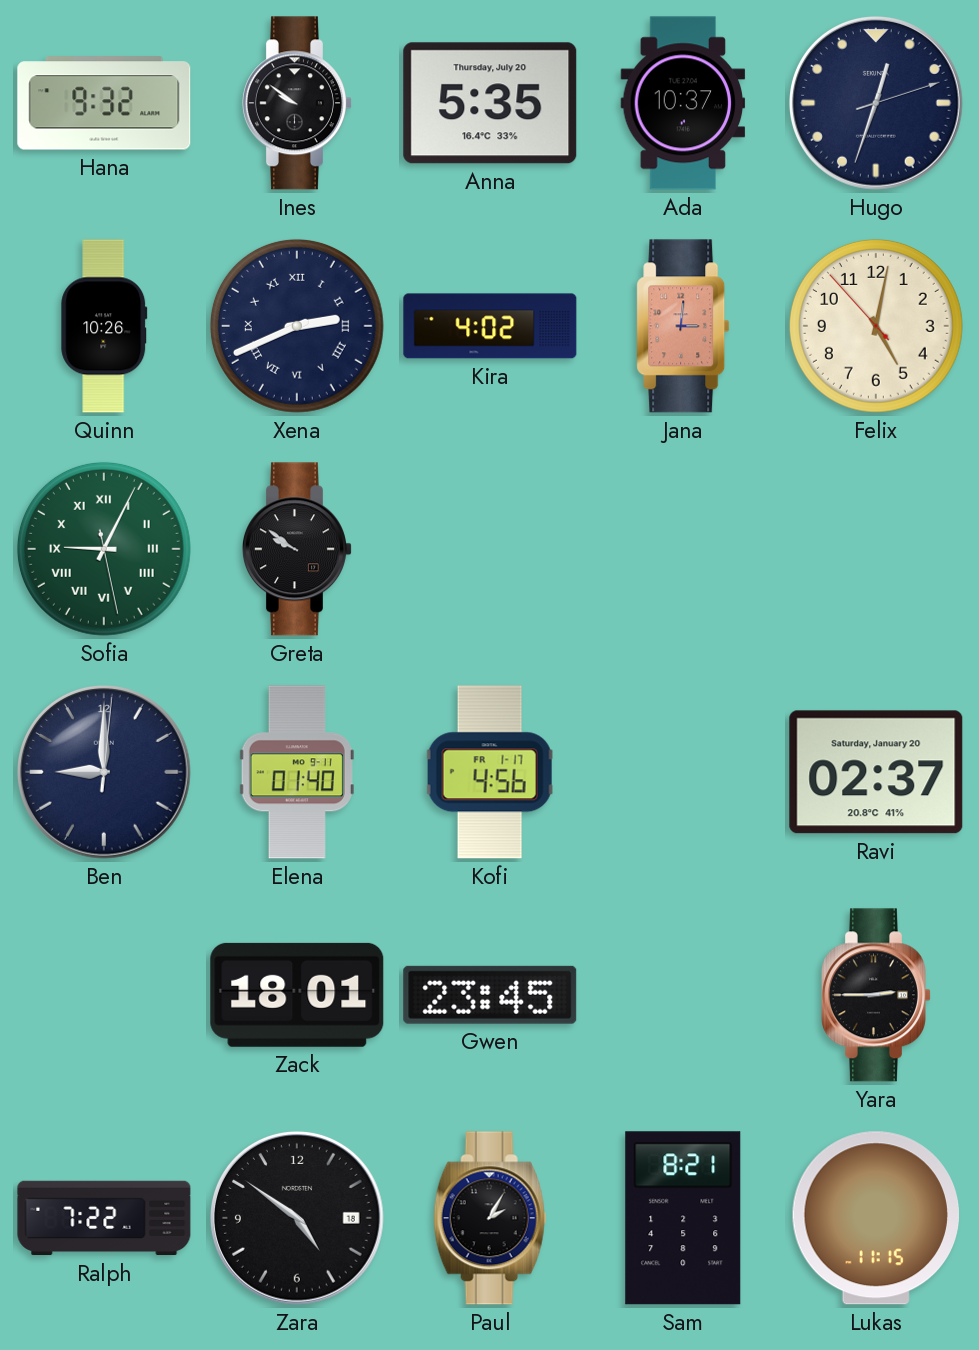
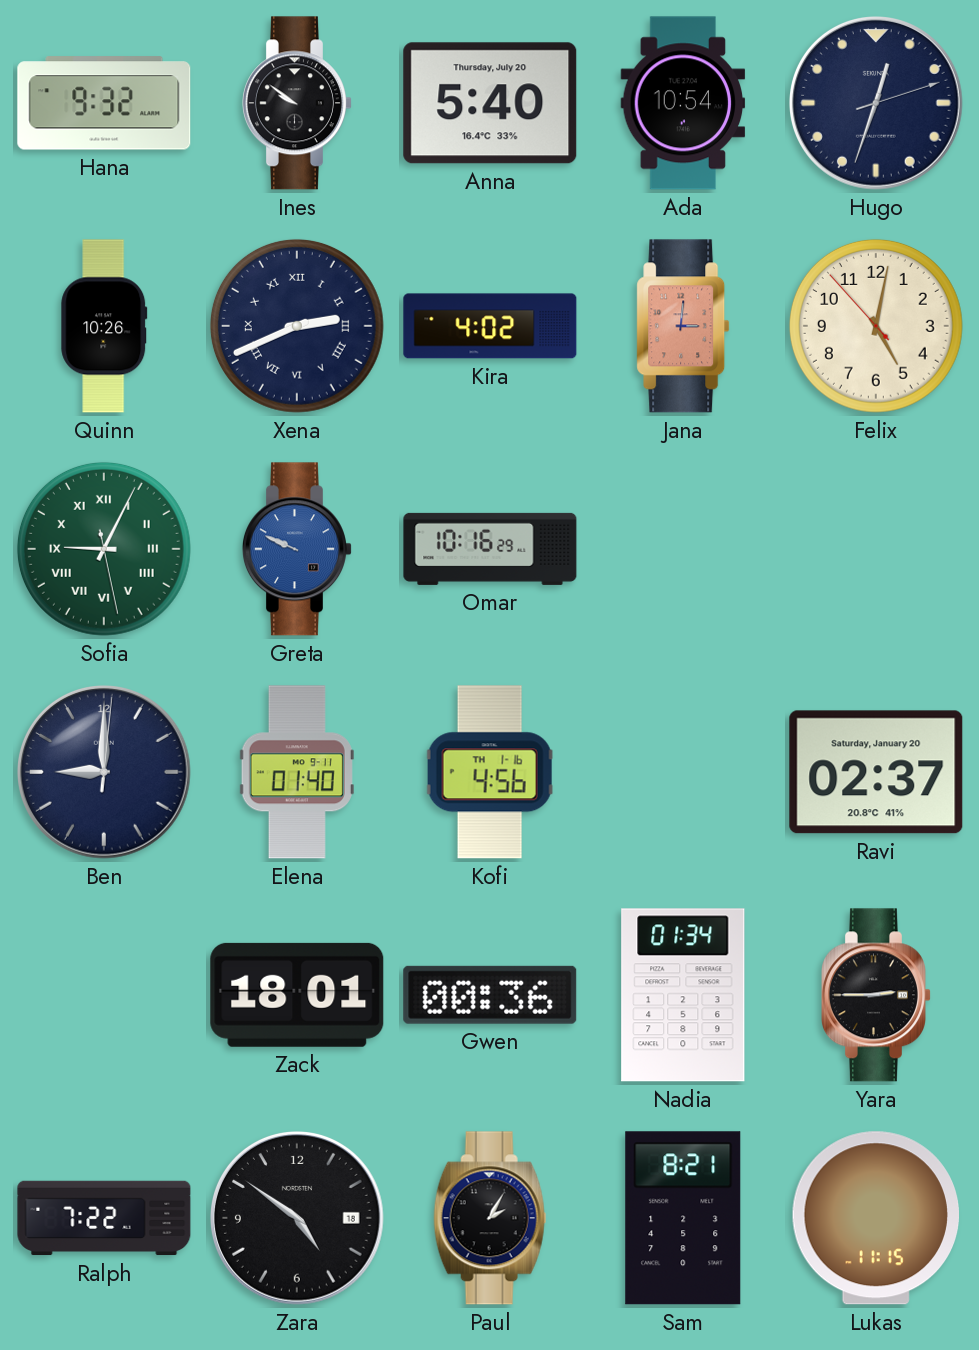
Anna: 5:35 -> 5:40 (490, 103)
Ada: 10:37 -> 10:54 (683, 103)
Greta: 9:51 -> 9:49 (297, 549)
Greta dial: black -> blue (297, 549)
Omar: none -> 10:16 (490, 549)
Kofi date: FR 1-17 -> TH 1-16 (490, 772)
Gwen: 23:45 -> 00:36 (490, 995)
Nadia: none -> 01:34 (683, 995)
